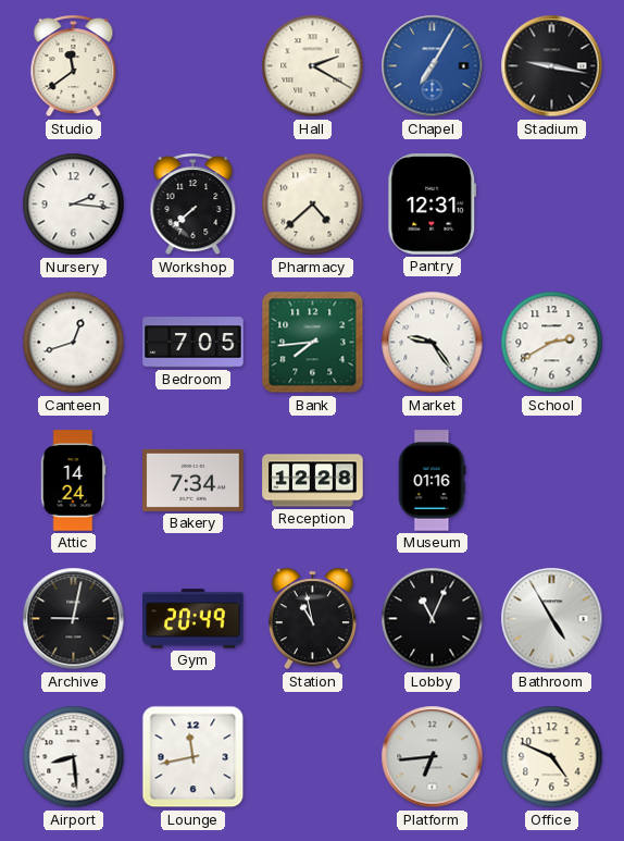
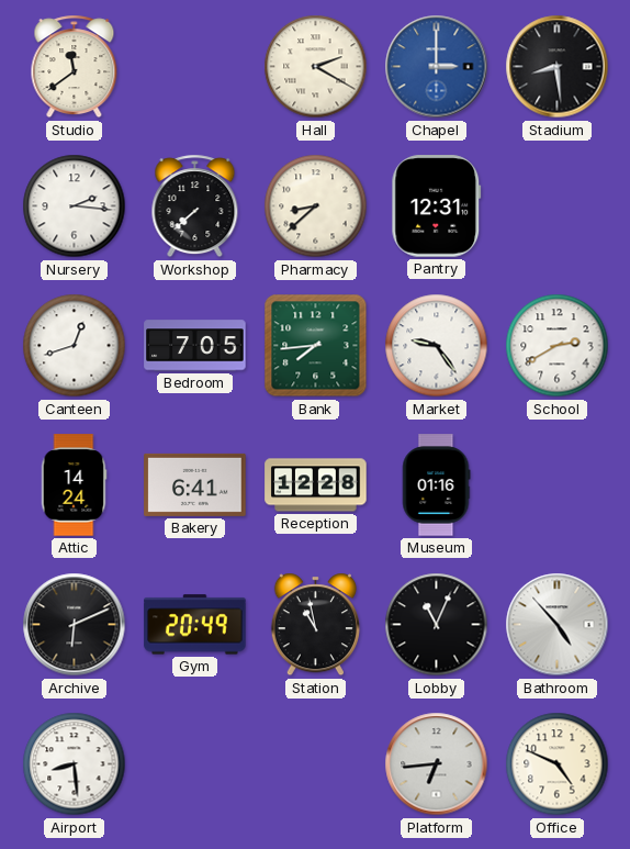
Chapel: 7:05 -> 3:00 (437, 67)
Stadium: 9:17 -> 8:29 (558, 67)
Pharmacy: 4:38 -> 8:38 (316, 206)
Bakery: 7:34 -> 6:41 (195, 484)
Archive: 9:02 -> 6:11 (75, 625)
Bathroom: 4:55 -> 4:53 (558, 625)
Lounge: 11:43 -> none (194, 757)
